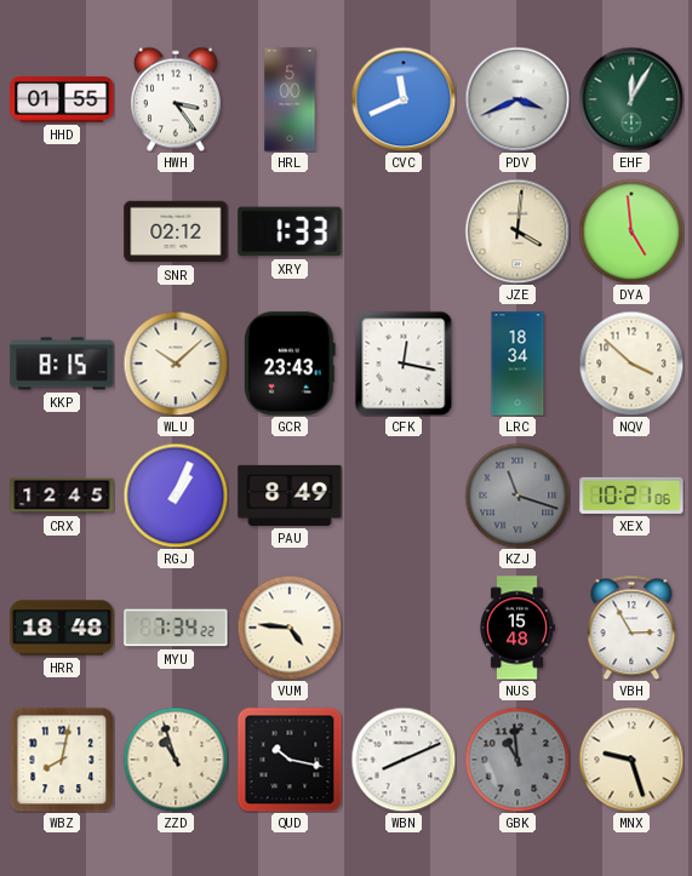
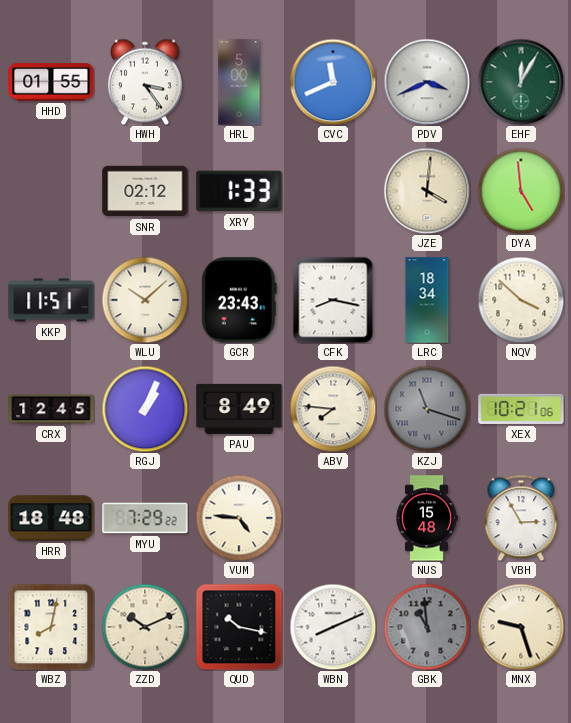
KKP: 8:15 -> 11:51 (51, 300)
CFK: 12:17 -> 8:17 (333, 300)
ABV: none -> 7:46 (333, 409)
MYU: 7:34 -> 7:29 (145, 518)
ZZD: 10:57 -> 10:11 (145, 627)
